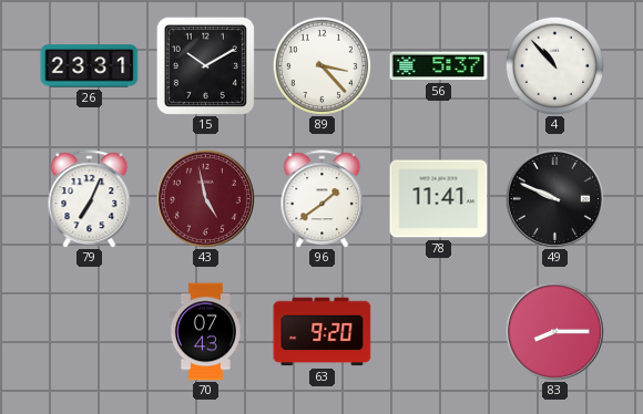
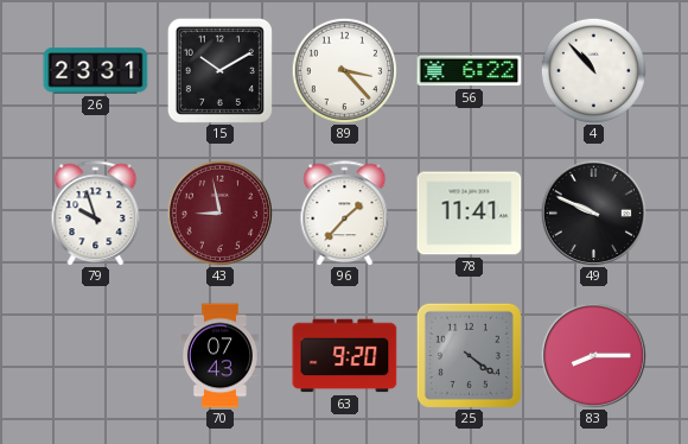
56: 5:37 -> 6:22 (470, 71)
79: 7:04 -> 9:57 (96, 214)
43: 4:58 -> 8:58 (219, 213)
96: 1:39 -> 1:37 (345, 214)
25: none -> 4:21 (469, 355)
